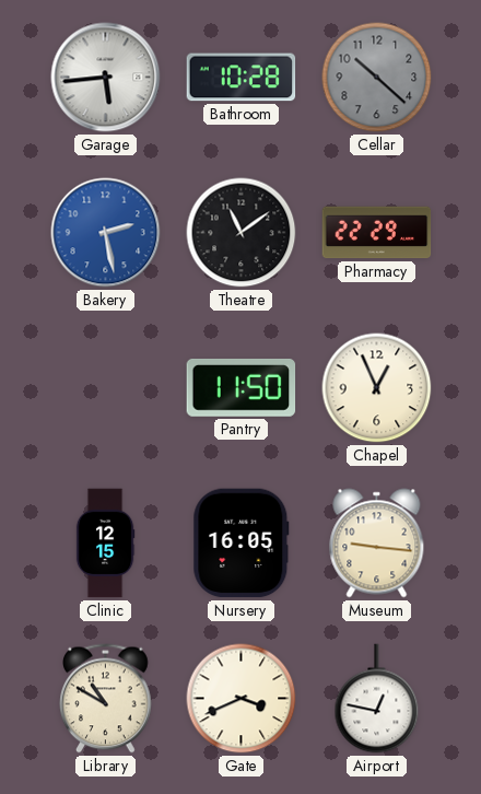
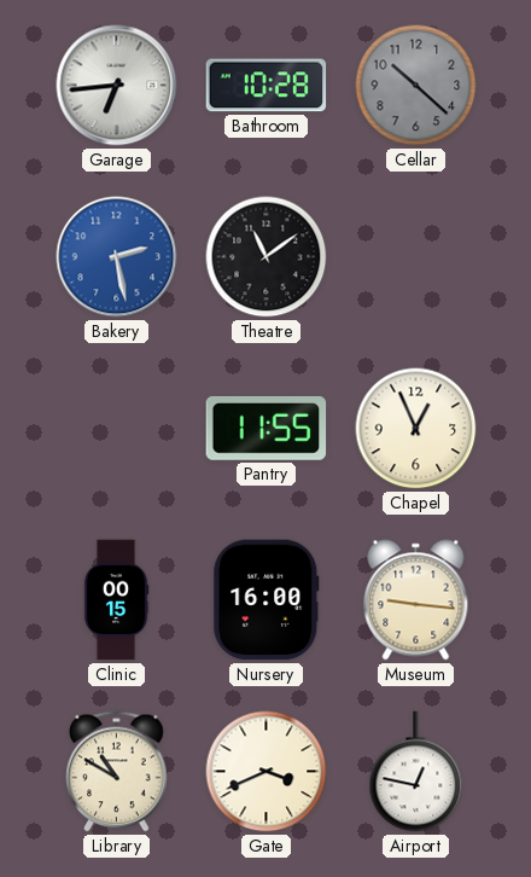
Garage: 5:44 -> 6:44 (117, 86)
Pharmacy: 22:29 -> none (377, 233)
Pantry: 11:50 -> 11:55 (267, 428)
Clinic: 12:15 -> 00:15 (116, 600)
Nursery: 16:05 -> 16:00 (267, 600)
